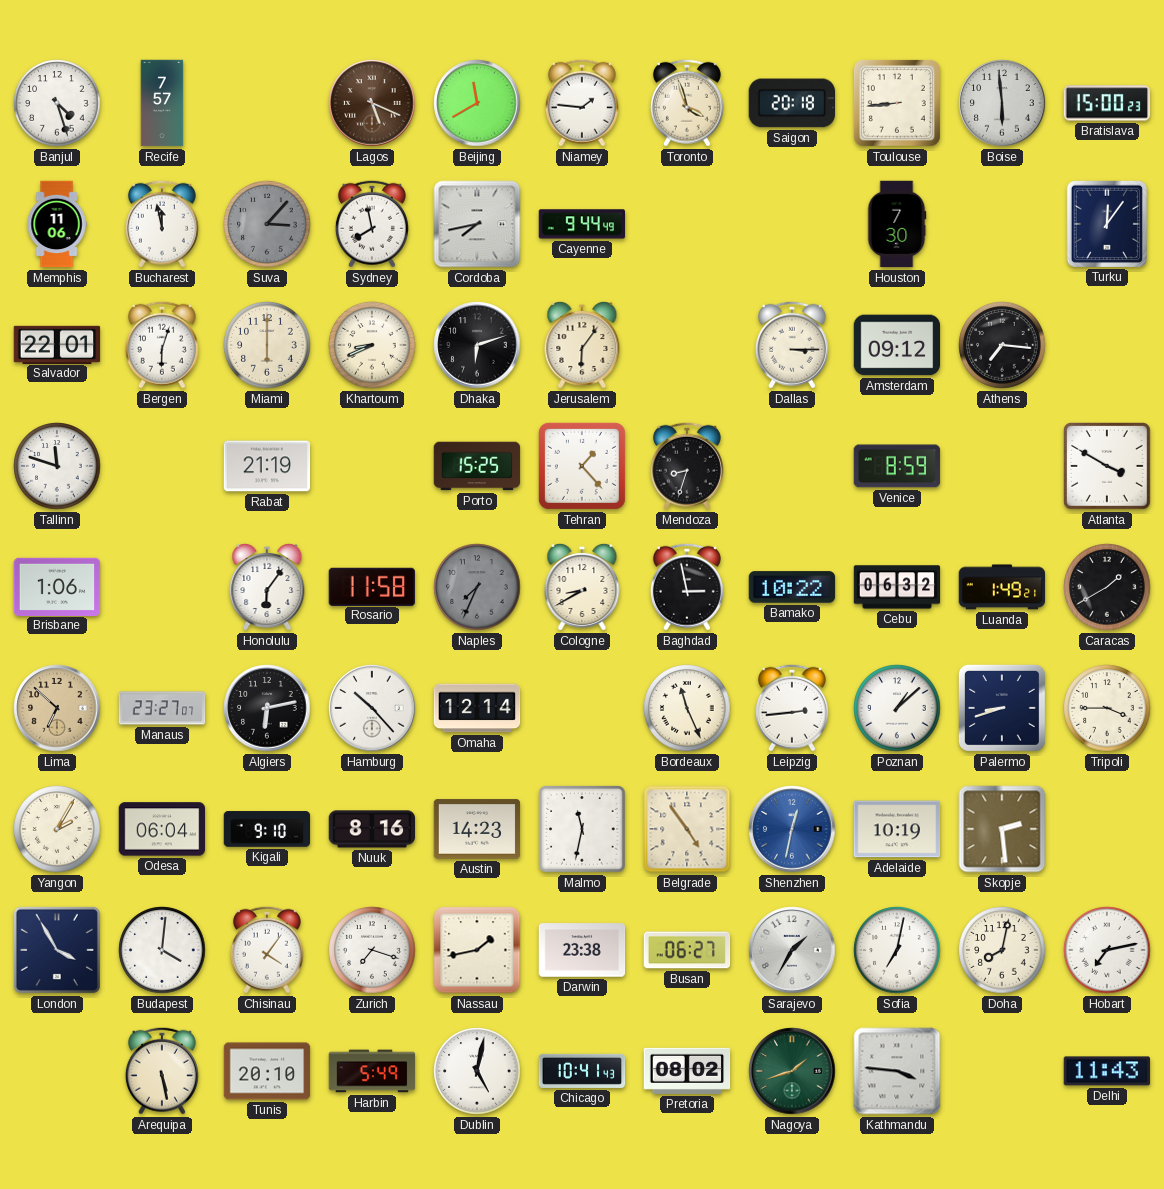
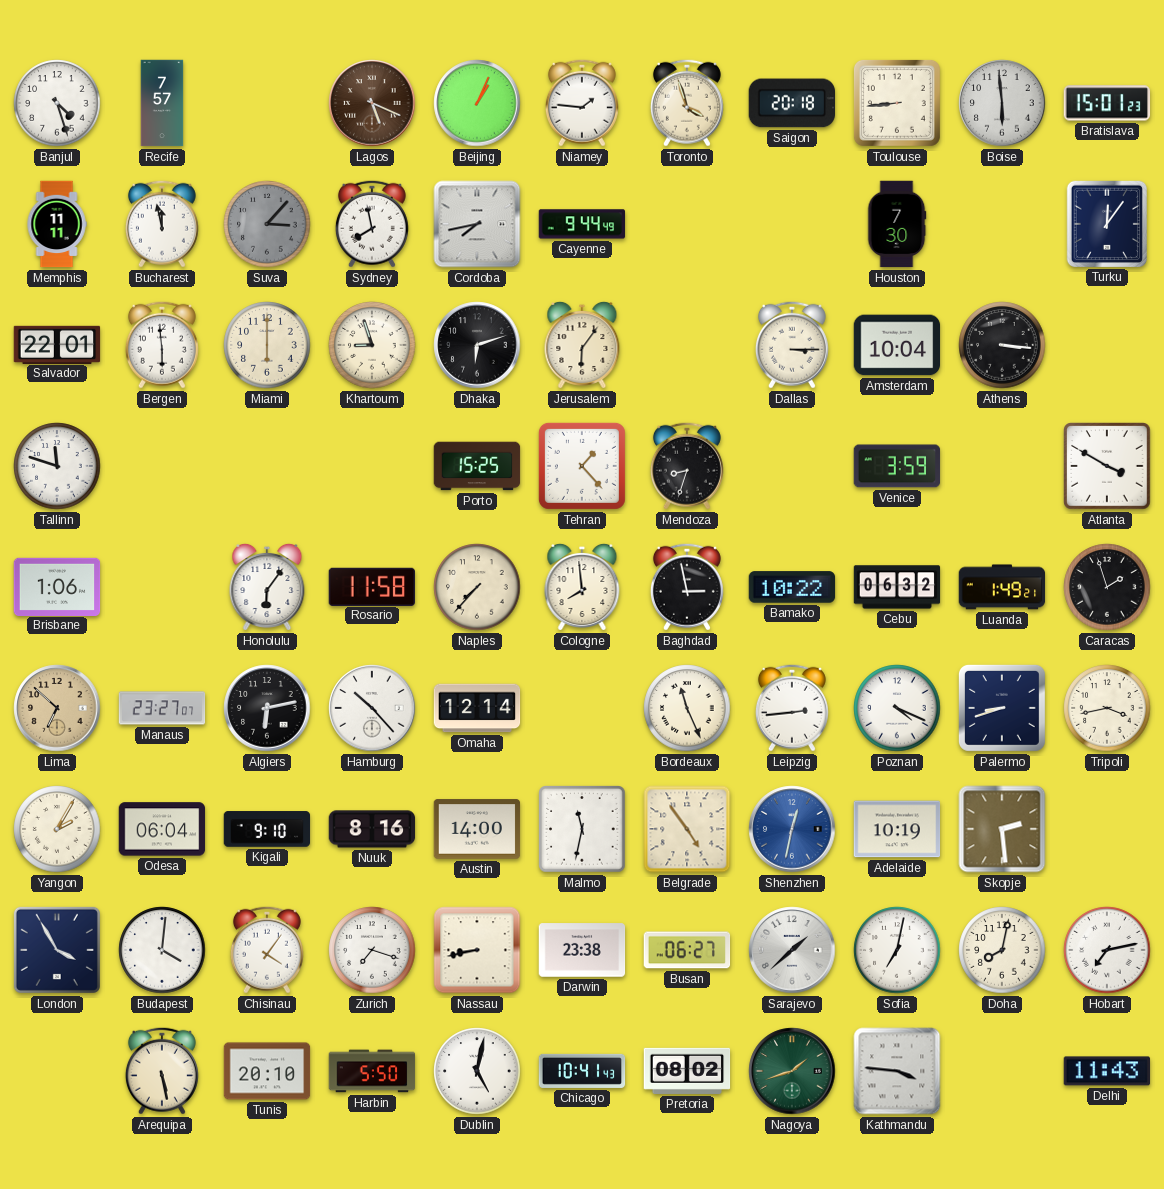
Beijing: 11:40 -> 1:04 (477, 103)
Bratislava: 15:00 -> 15:01 (1107, 103)
Memphis: 11:06 -> 11:11 (57, 224)
Bergen: 6:03 -> 5:59 (162, 345)
Khartoum: 8:41 -> 8:57 (372, 345)
Amsterdam: 09:12 -> 10:04 (897, 345)
Athens: 7:16 -> 3:16 (1002, 345)
Rabat: 21:19 -> none (267, 466)
Venice: 8:59 -> 3:59 (897, 466)
Naples: 7:34 -> 7:37 (477, 587)
Naples dial: grey -> cream (477, 587)
Cologne: 8:40 -> 7:59 (582, 587)
Caracas: 1:40 -> 1:57 (1107, 587)
Poznan: 1:08 -> 4:19 (897, 708)
Tripoli: 3:45 -> 3:43 (1107, 708)
Austin: 14:23 -> 14:00 (477, 829)
Nassau: 1:43 -> 8:43 (477, 950)
Sarajevo: 1:35 -> 1:38 (792, 950)
Harbin: 5:49 -> 5:50 (372, 1071)
